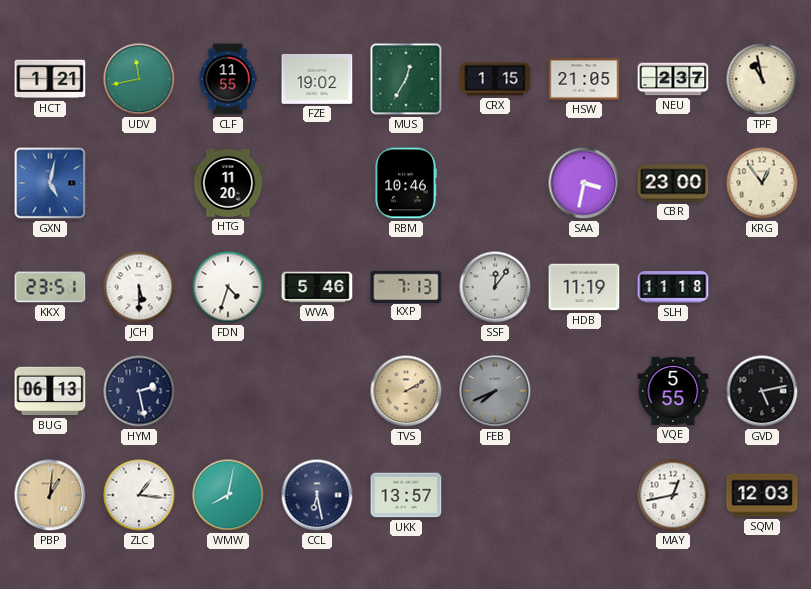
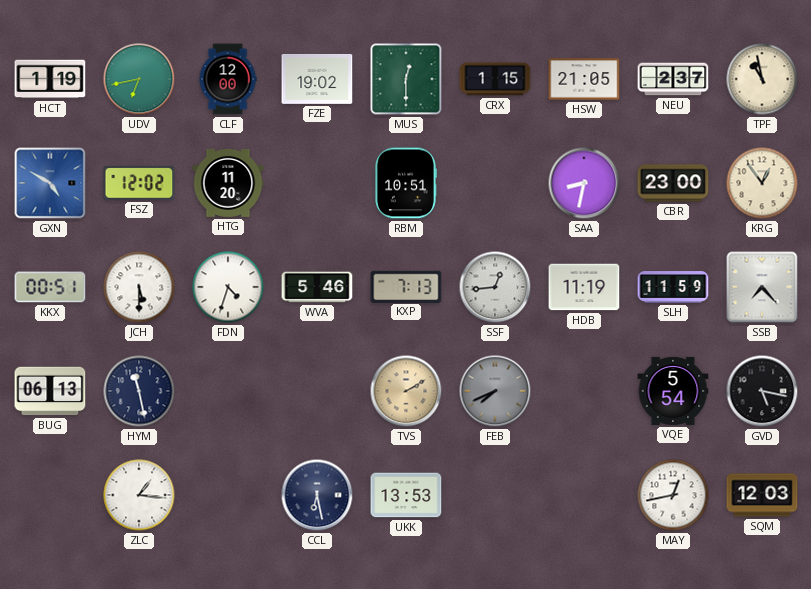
HCT: 1:21 -> 1:19 (50, 79)
UDV: 11:43 -> 6:43 (139, 79)
CLF: 11:55 -> 12:00 (228, 79)
MUS: 12:35 -> 12:30 (406, 79)
GXN: 5:02 -> 4:50 (50, 183)
FSZ: none -> 12:02 (139, 183)
RBM: 10:46 -> 10:51 (405, 183)
SAA: 3:32 -> 8:32 (584, 183)
KKX: 23:51 -> 00:51 (50, 287)
SSF: 12:06 -> 12:44 (495, 287)
SLH: 11:18 -> 11:59 (673, 287)
SSB: none -> 7:23 (762, 287)
HYM: 2:28 -> 11:28 (139, 391)
VQE: 5:55 -> 5:54 (673, 391)
GVD: 5:13 -> 5:17 (762, 391)
PBP: 1:01 -> none (50, 495)
WMW: 8:02 -> none (228, 495)
UKK: 13:57 -> 13:53 (406, 495)
